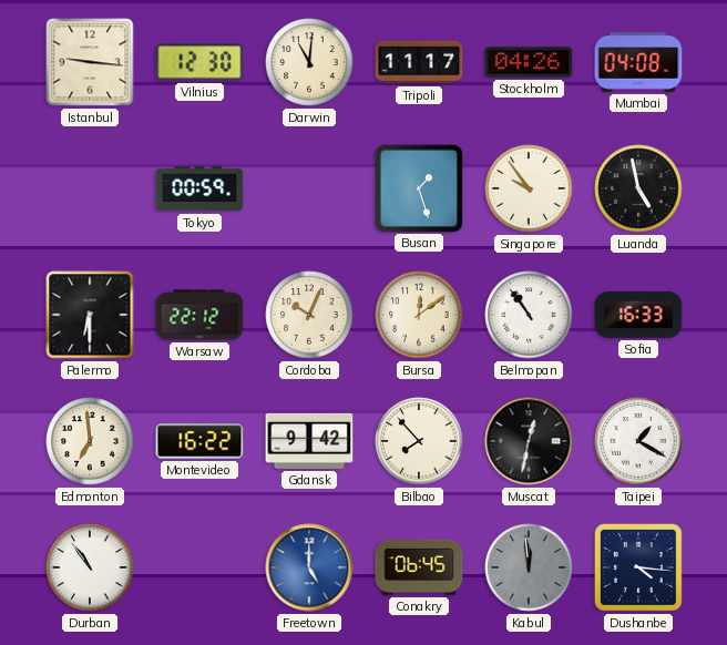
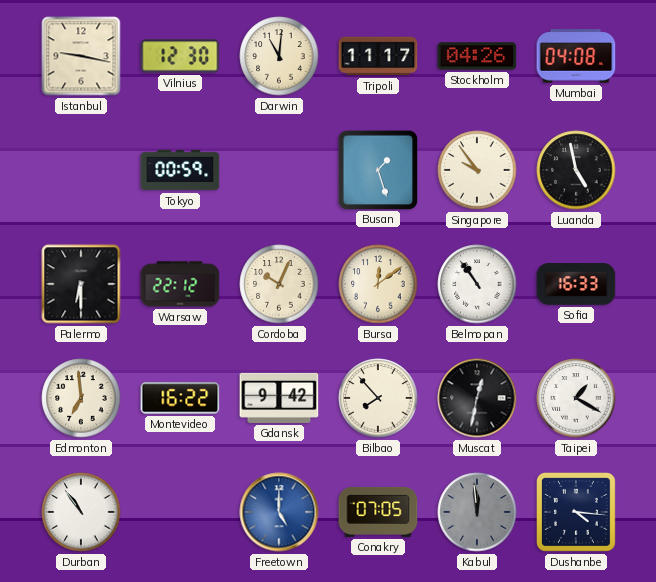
Istanbul: 9:16 -> 9:17 (81, 56)
Conakry: 06:45 -> 07:05 (378, 512)
